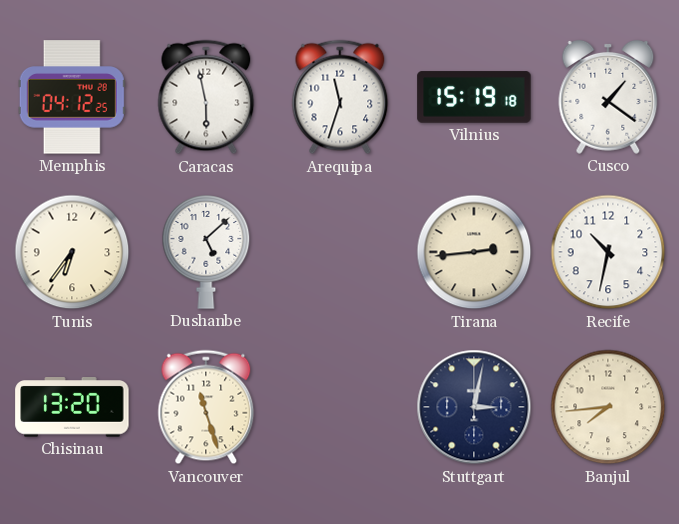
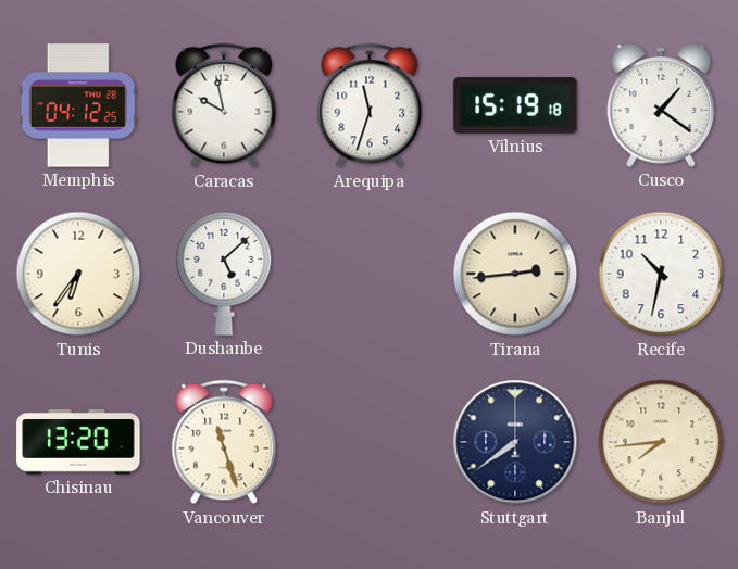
Caracas: 5:58 -> 9:58 (224, 105)
Stuttgart: 3:02 -> 7:39 (515, 442)
